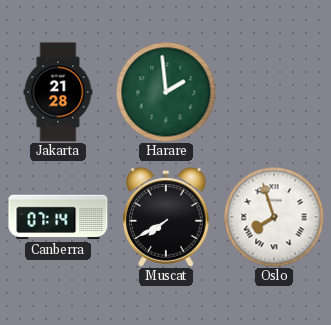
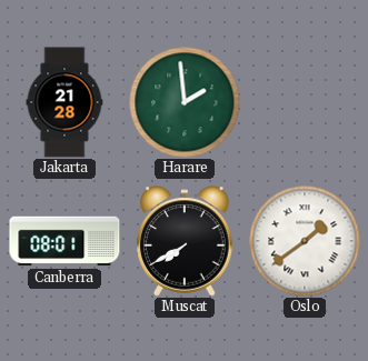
Canberra: 07:14 -> 08:01 (64, 241)
Oslo: 7:57 -> 1:39 (305, 241)
